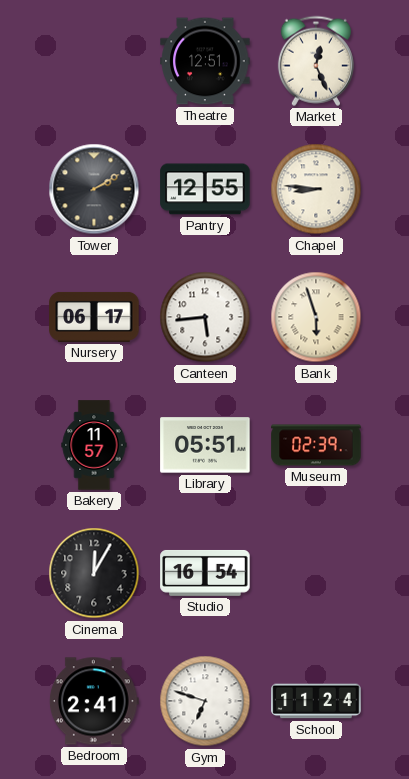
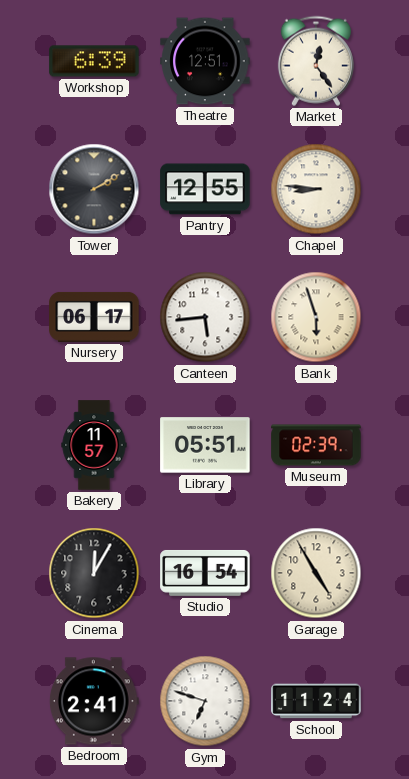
Workshop: none -> 6:39 (94, 61)
Market: 12:26 -> 12:24 (316, 61)
Garage: none -> 4:55 (316, 573)
